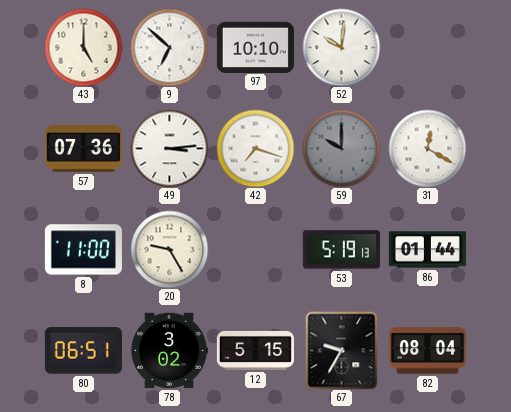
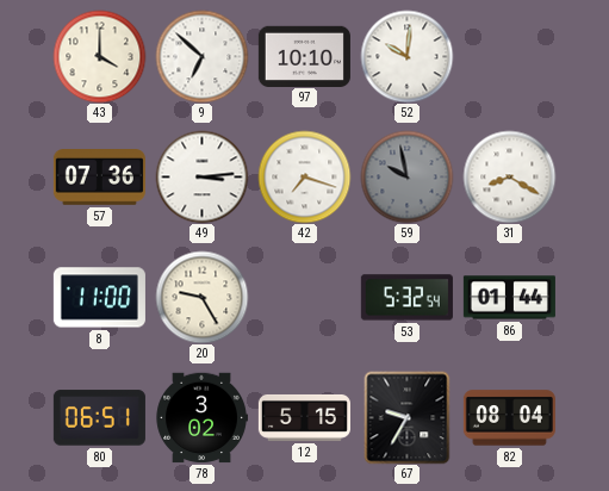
43: 5:00 -> 4:00 (99, 56)
59: 10:00 -> 9:58 (406, 176)
31: 12:20 -> 8:20 (509, 176)
53: 5:19 -> 5:32 (406, 298)
